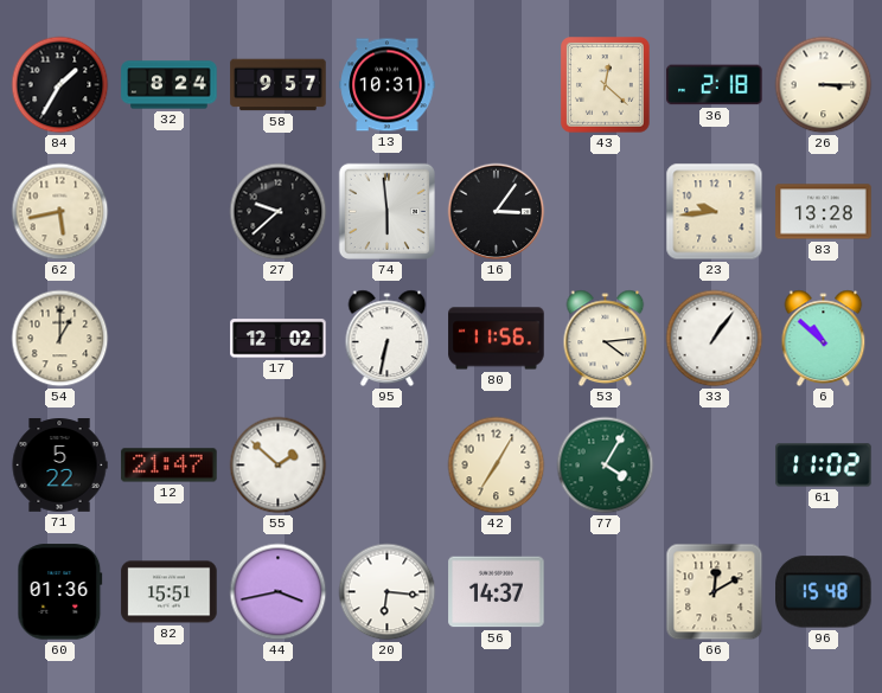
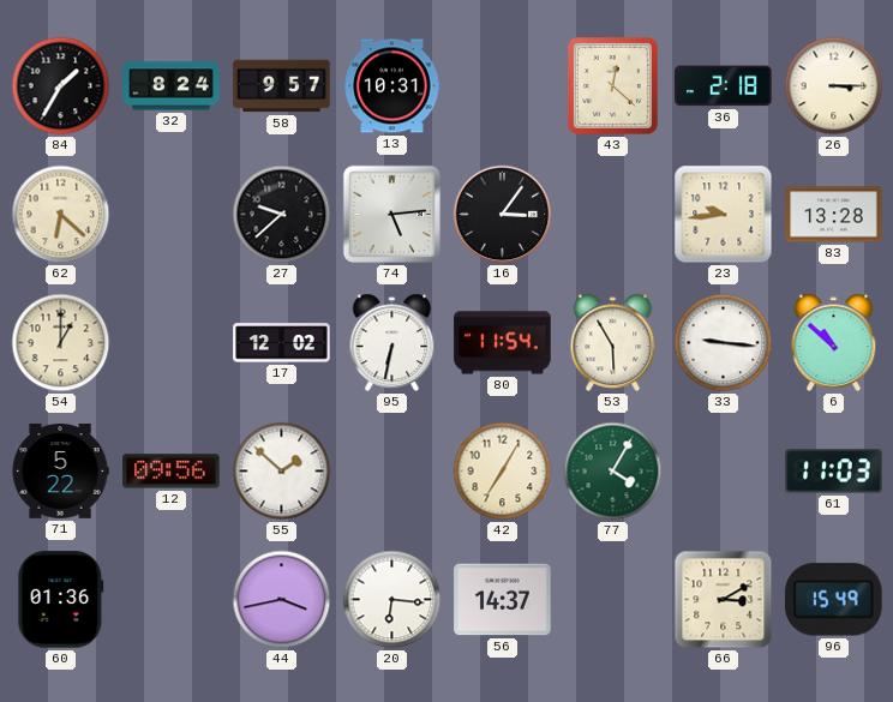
62: 5:43 -> 6:22 (61, 215)
74: 5:59 -> 5:14 (391, 214)
80: 11:56 -> 11:54 (503, 343)
53: 4:14 -> 5:55 (613, 342)
33: 1:06 -> 9:16 (724, 343)
12: 21:47 -> 09:56 (172, 472)
61: 11:02 -> 11:03 (834, 472)
82: 15:51 -> none (170, 592)
66: 12:10 -> 3:10 (724, 600)
96: 15:48 -> 15:49 (834, 600)
